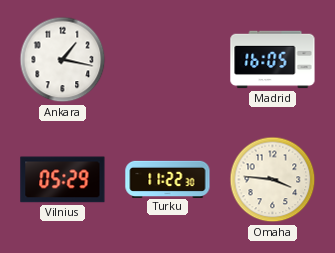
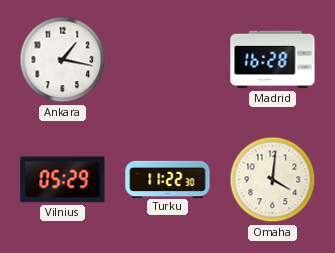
Madrid: 16:05 -> 16:28 (273, 60)
Omaha: 3:46 -> 4:01 (273, 180)
